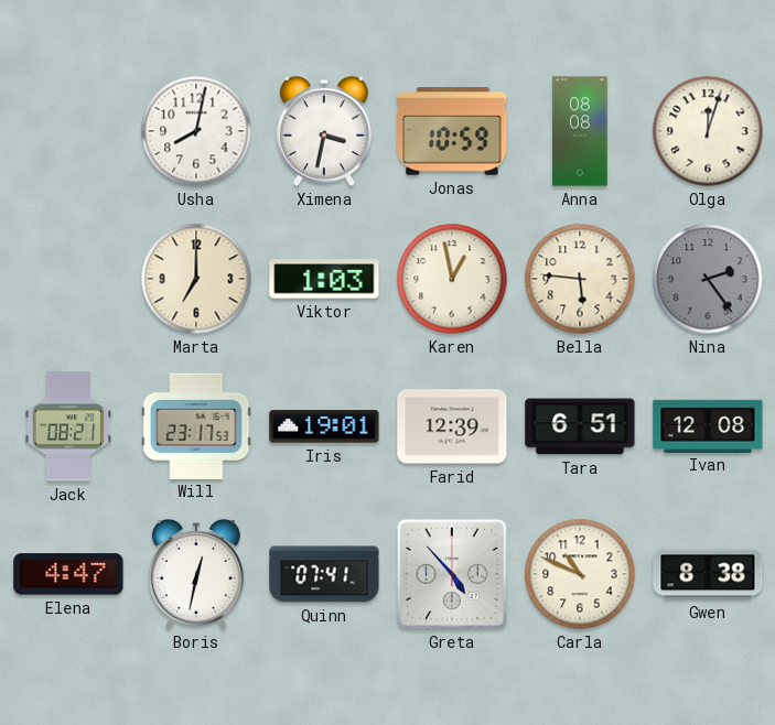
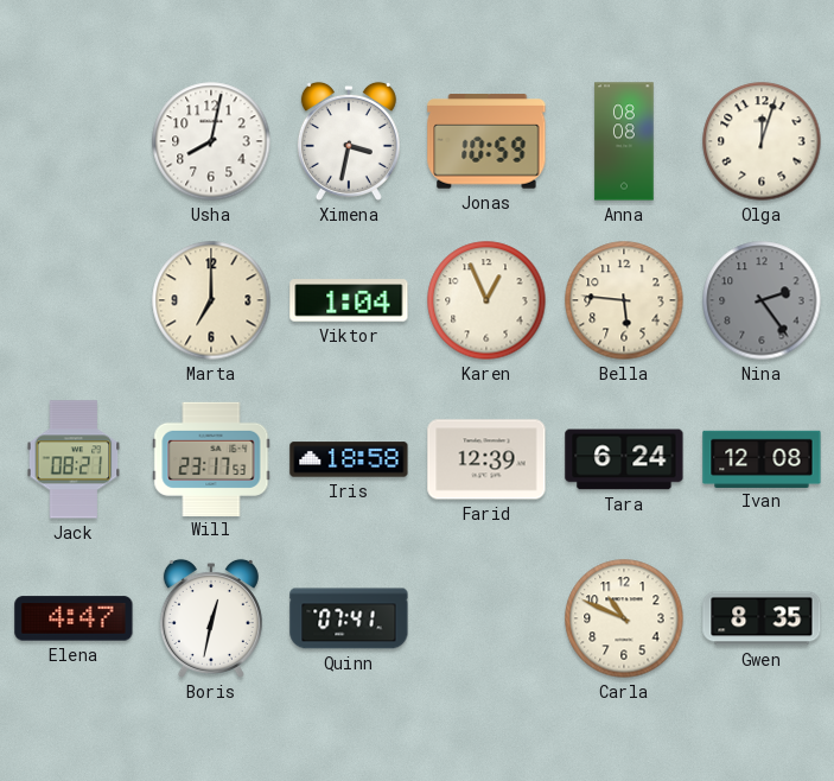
Viktor: 1:03 -> 1:04 (349, 300)
Karen: 12:58 -> 12:56 (486, 300)
Iris: 19:01 -> 18:58 (349, 459)
Tara: 6:51 -> 6:24 (624, 459)
Greta: 4:53 -> none (452, 574)
Gwen: 8:38 -> 8:35 (762, 618)
